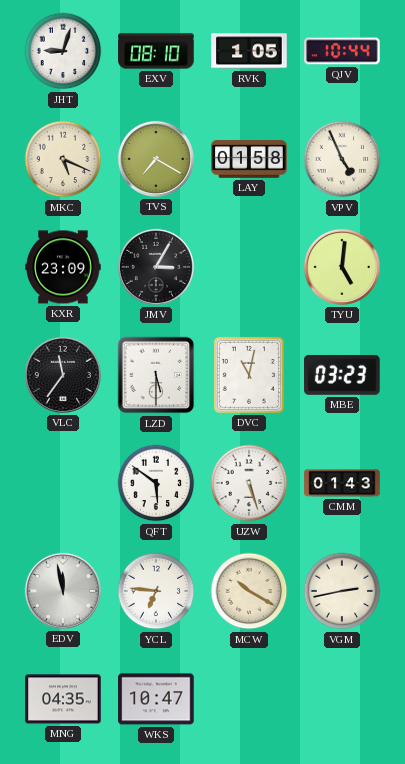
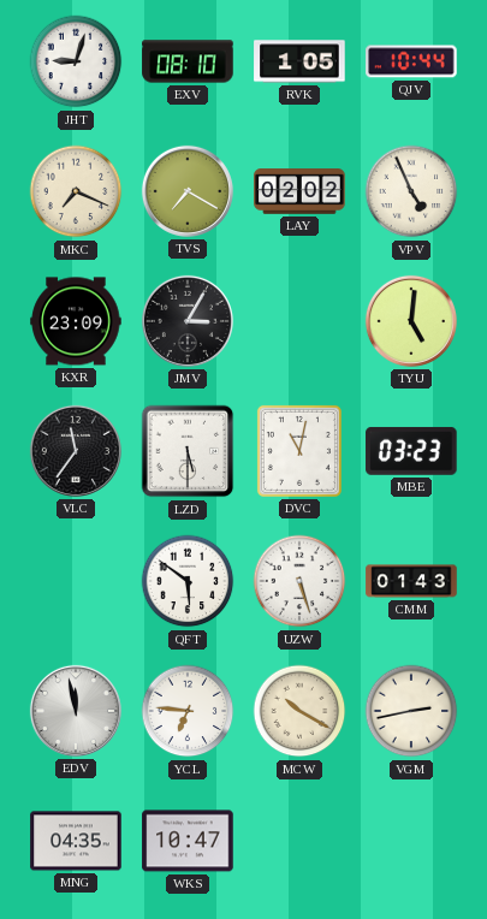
MKC: 5:19 -> 7:19 (76, 191)
LAY: 01:58 -> 02:02 (299, 191)
